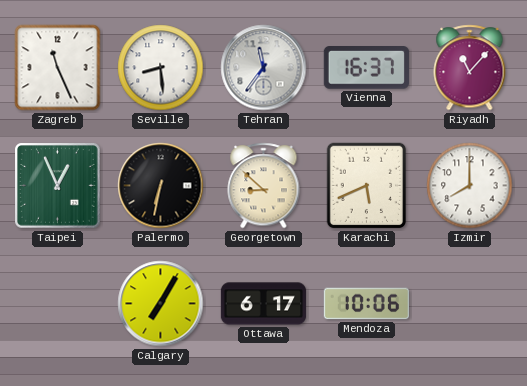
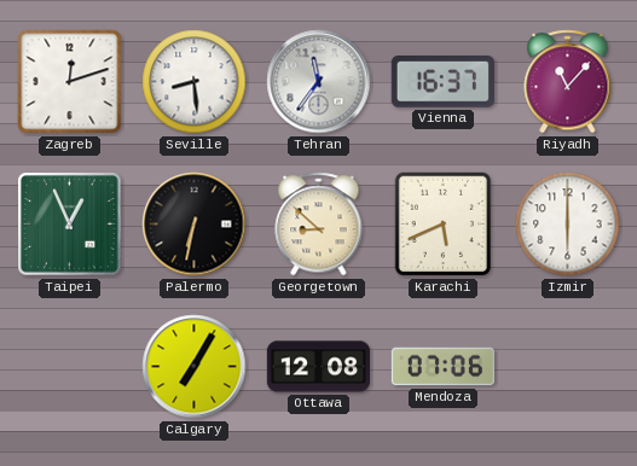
Zagreb: 11:26 -> 12:12 (70, 82)
Izmir: 8:00 -> 6:00 (568, 225)
Ottawa: 6:17 -> 12:08 (319, 367)
Mendoza: 10:06 -> 07:06 (442, 367)
